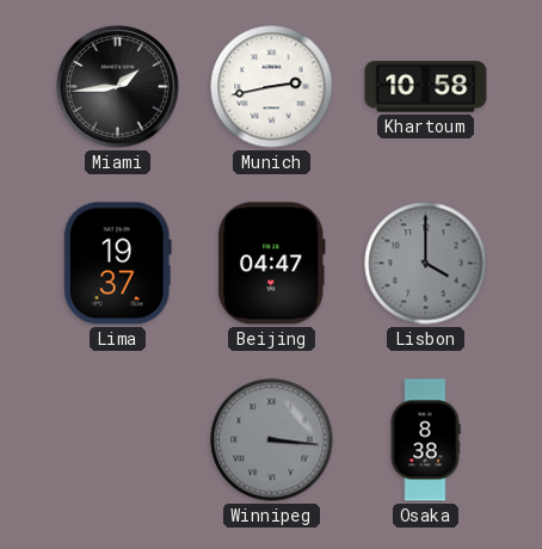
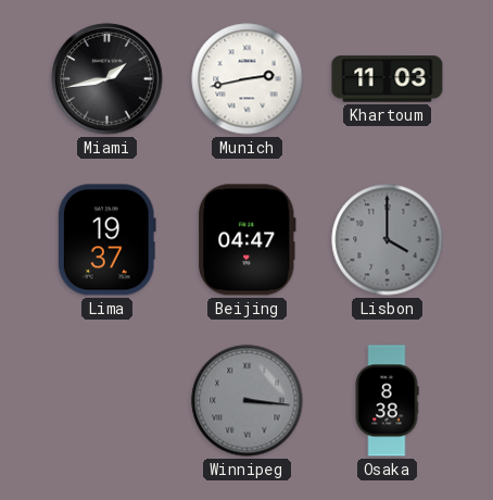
Miami: 1:44 -> 1:43 (108, 79)
Khartoum: 10:58 -> 11:03 (388, 79)
